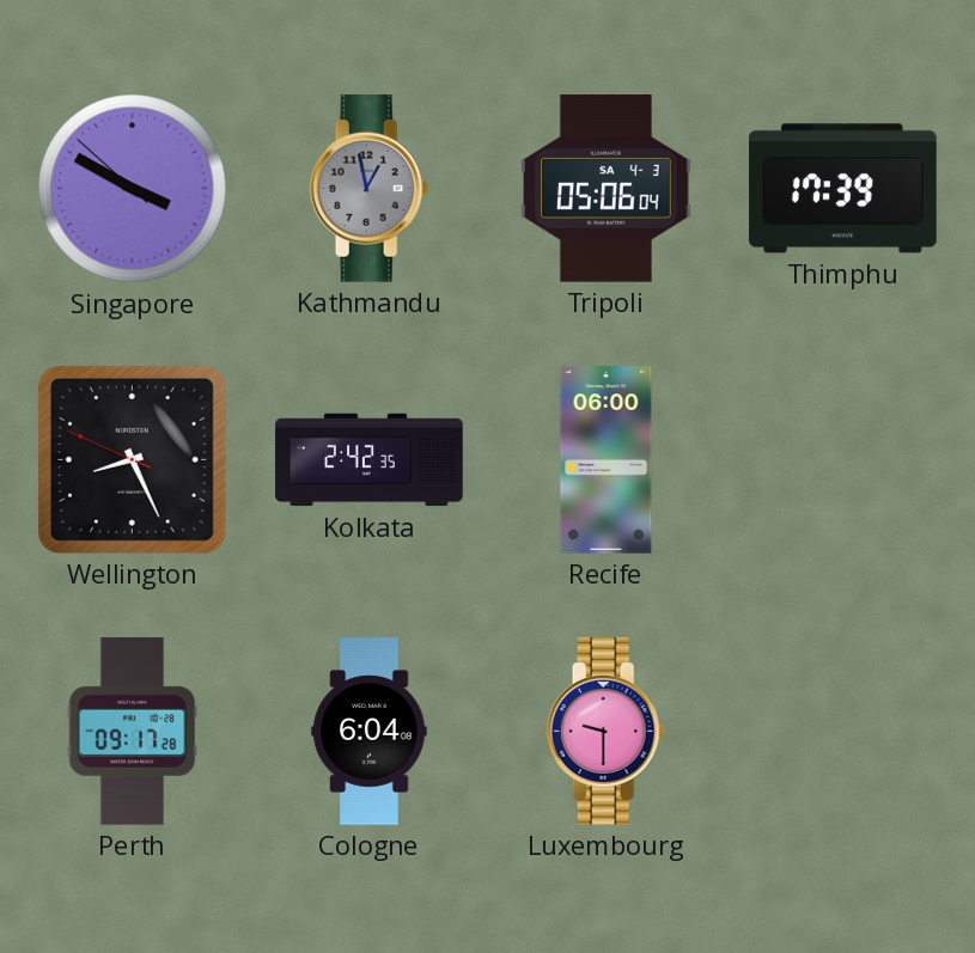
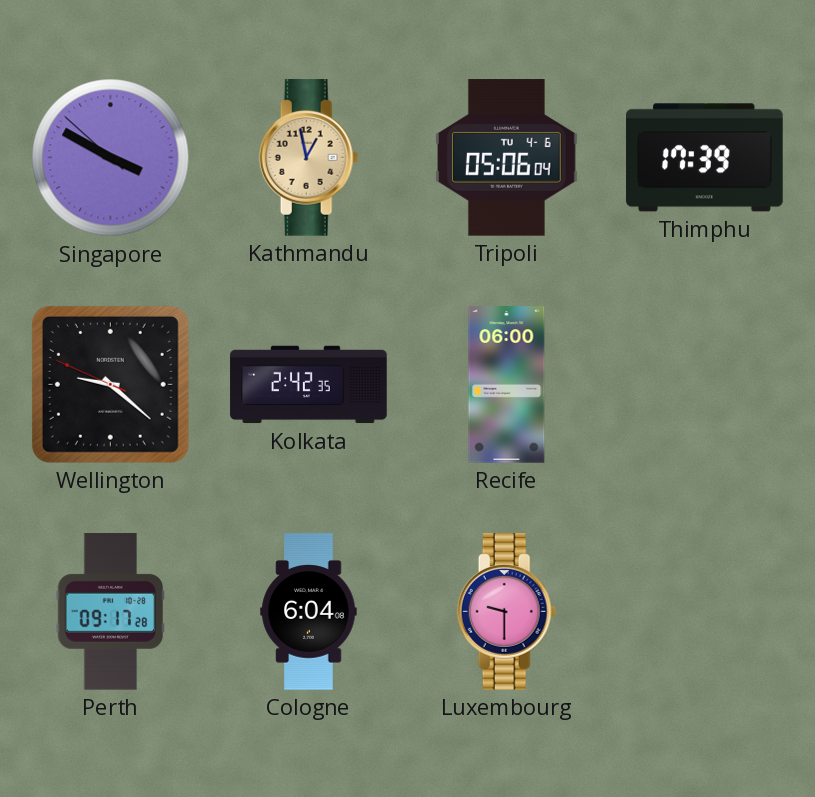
Kathmandu dial: grey -> champagne (309, 158)
Tripoli date: SA 4-3 -> TU 4-6 (507, 158)
Wellington: 8:25 -> 9:21 (110, 384)
